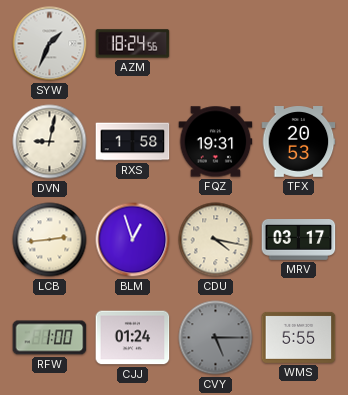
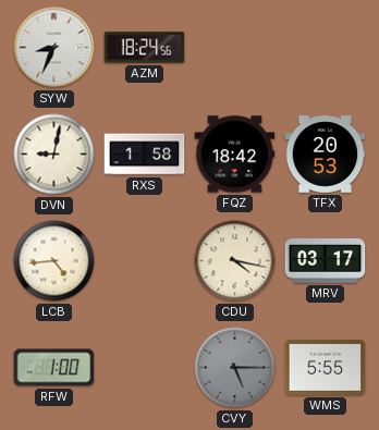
SYW: 1:34 -> 8:34 (54, 48)
FQZ: 19:31 -> 18:42 (235, 155)
LCB: 2:44 -> 4:44 (54, 261)
BLM: 12:57 -> none (133, 240)
CJJ: 01:24 -> none (133, 338)
